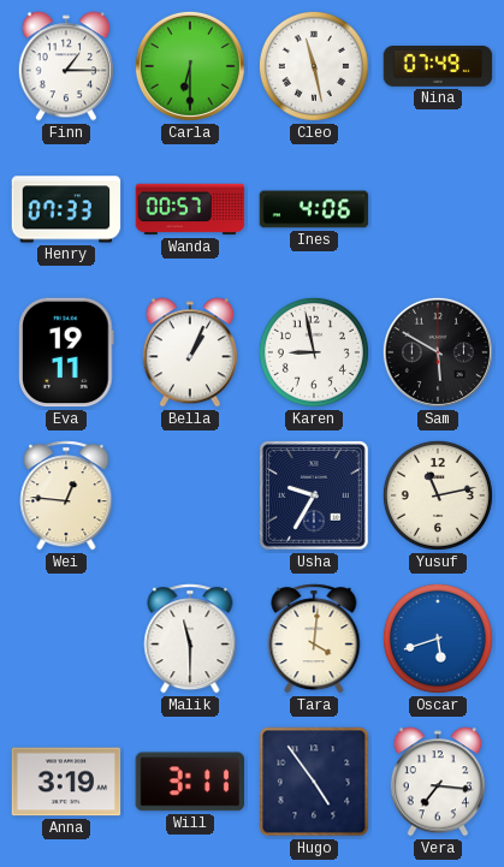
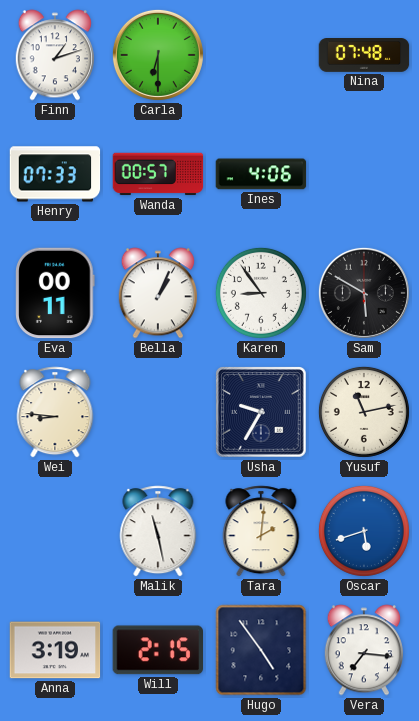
Finn: 1:15 -> 1:12 (55, 55)
Cleo: 11:28 -> none (314, 66)
Nina: 07:49 -> 07:48 (364, 56)
Eva: 19:11 -> 00:11 (55, 293)
Karen: 8:58 -> 8:54 (261, 293)
Wei: 12:46 -> 8:46 (55, 412)
Malik: 11:30 -> 11:28 (158, 531)
Tara: 4:01 -> 2:01 (261, 531)
Will: 3:11 -> 2:15 (157, 650)
